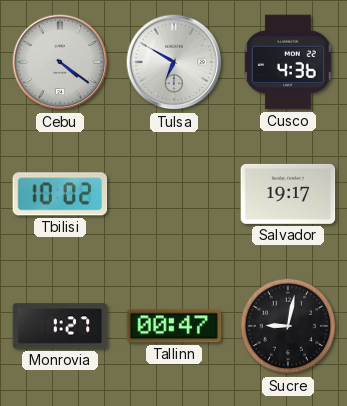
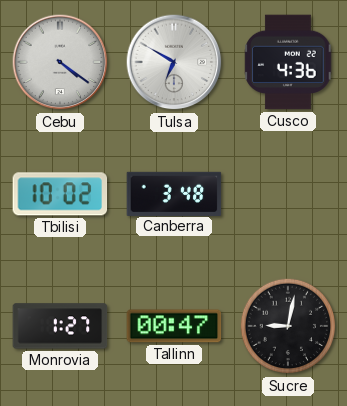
Canberra: none -> 3:48 (174, 193)
Salvador: 19:17 -> none (288, 194)
